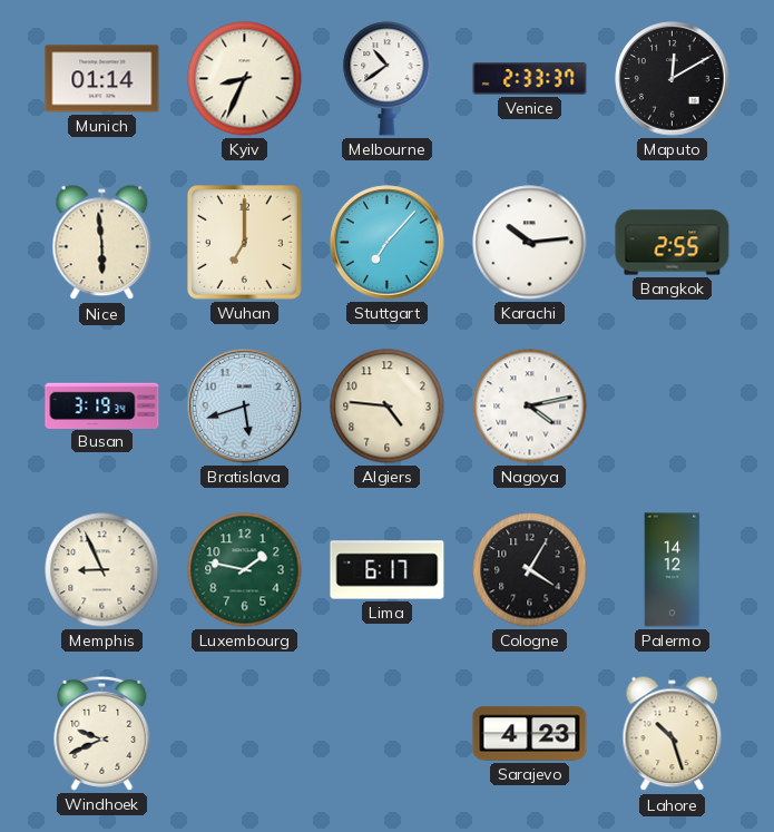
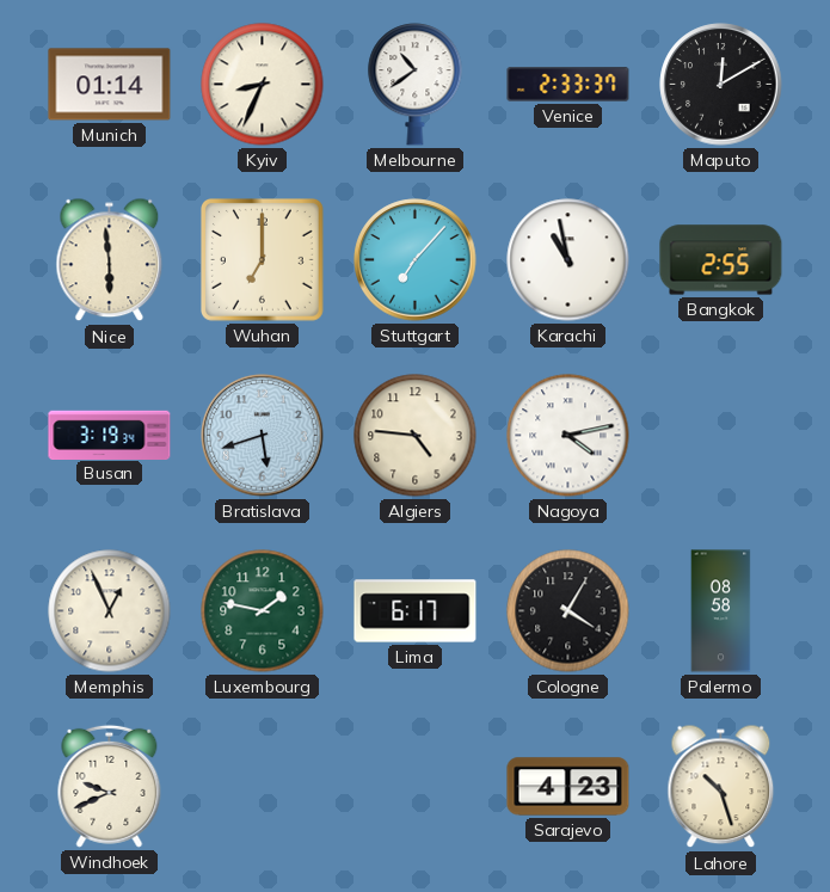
Karachi: 10:14 -> 10:58 (568, 260)
Memphis: 8:56 -> 12:56 (110, 611)
Palermo: 14:12 -> 08:58 (721, 611)
